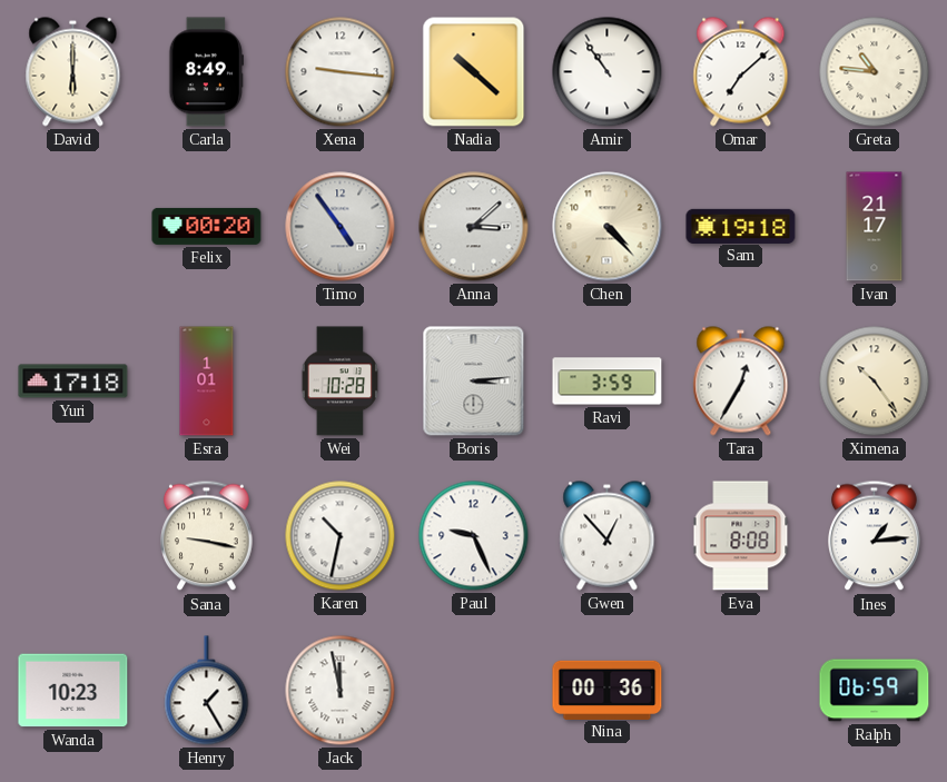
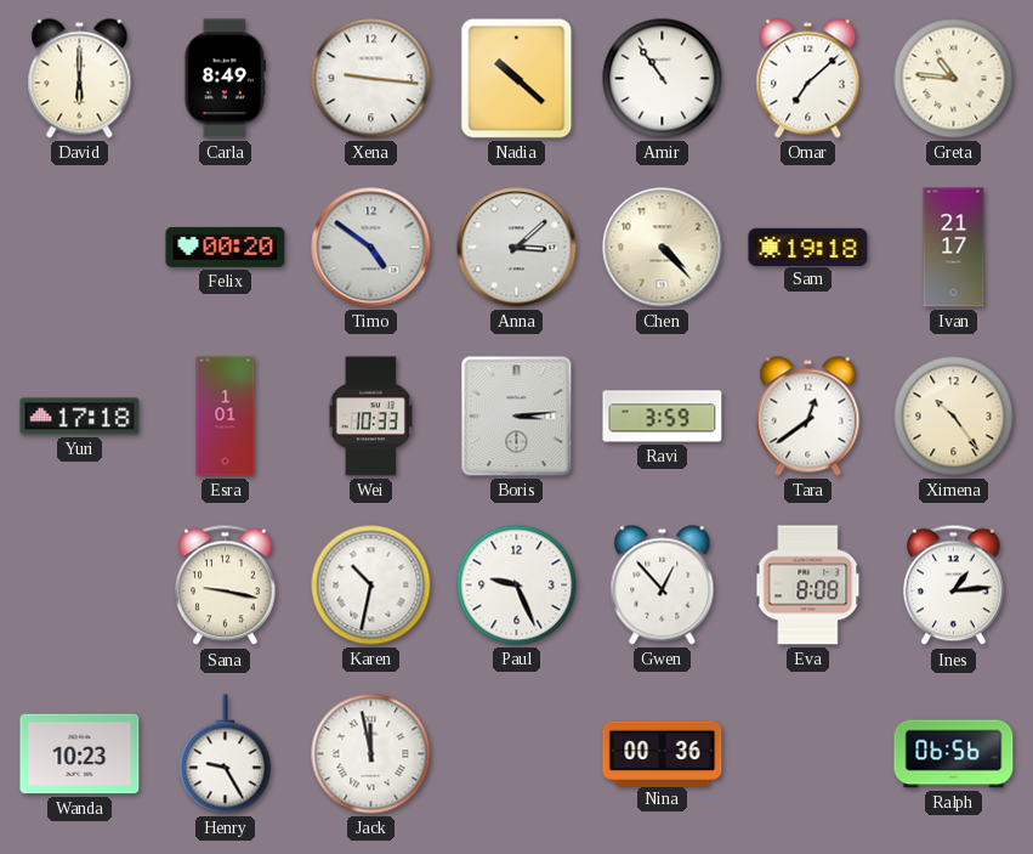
Timo: 4:54 -> 4:51 (371, 248)
Wei: 10:28 -> 10:33 (370, 417)
Tara: 12:35 -> 12:39 (808, 417)
Henry: 1:25 -> 9:25 (226, 754)
Ralph: 06:59 -> 06:56 (954, 754)
